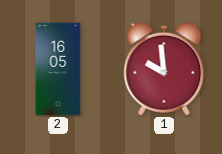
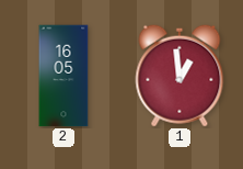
1: 9:59 -> 12:59 (180, 76)
